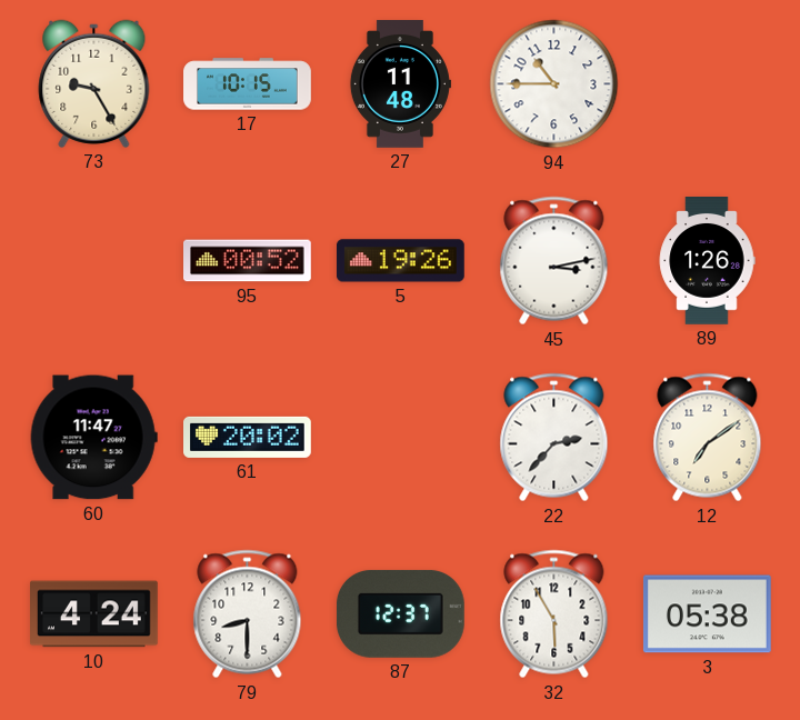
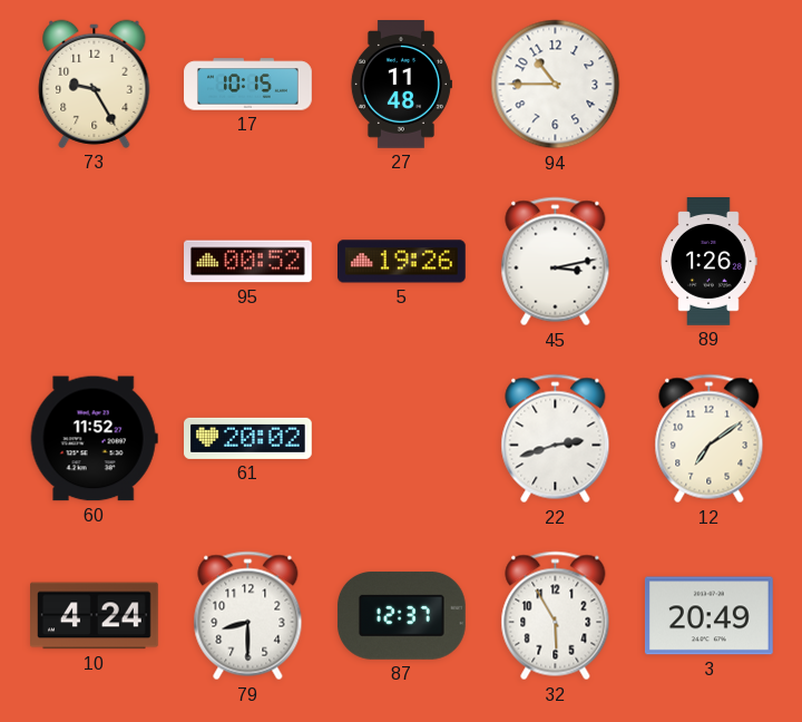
60: 11:47 -> 11:52 (94, 439)
22: 2:37 -> 2:42 (556, 439)
3: 05:38 -> 20:49 (708, 616)
